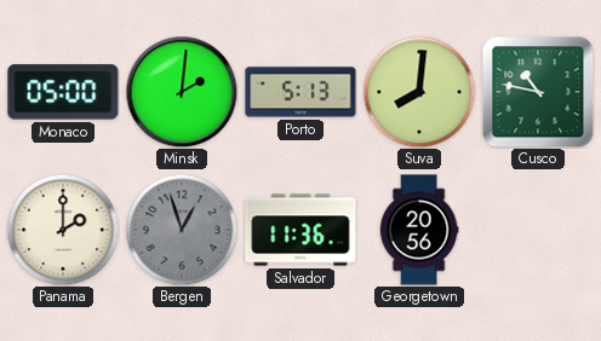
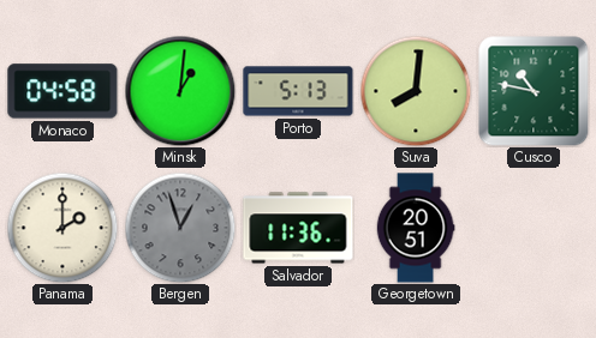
Monaco: 05:00 -> 04:58 (62, 91)
Minsk: 2:01 -> 1:01 (180, 91)
Georgetown: 20:56 -> 20:51 (416, 228)
